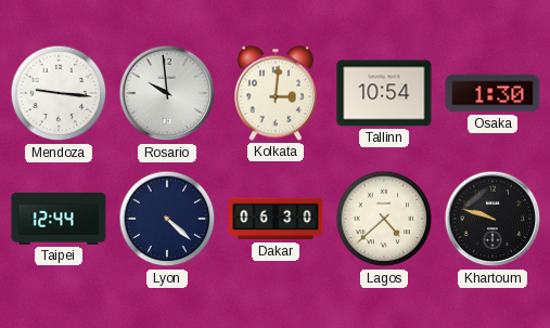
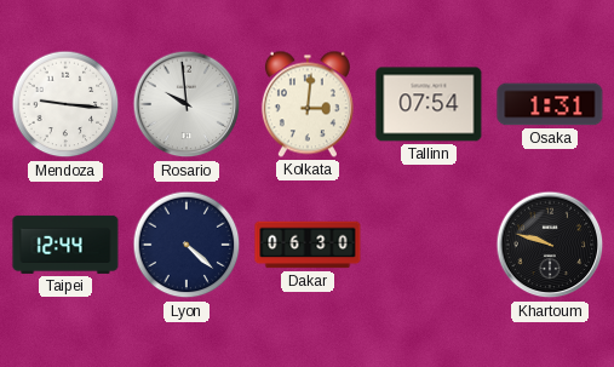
Tallinn: 10:54 -> 07:54 (429, 104)
Osaka: 1:30 -> 1:31 (550, 104)
Lagos: 4:38 -> none (384, 219)
